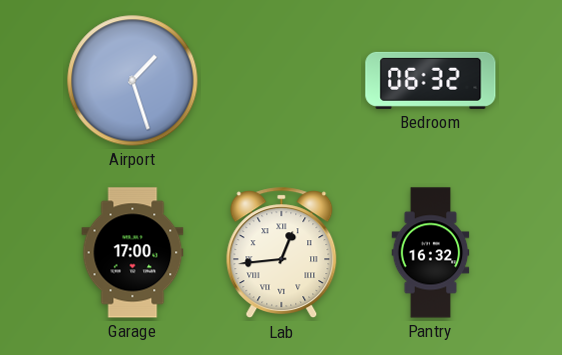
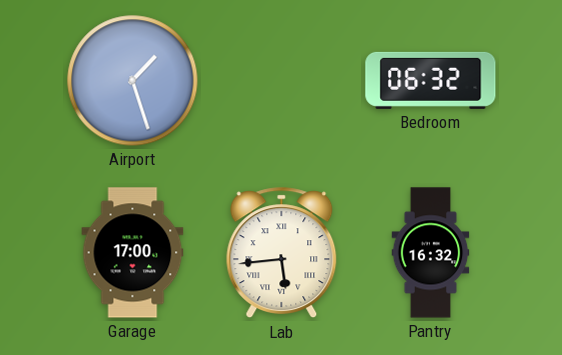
Lab: 12:44 -> 5:44 (282, 253)
